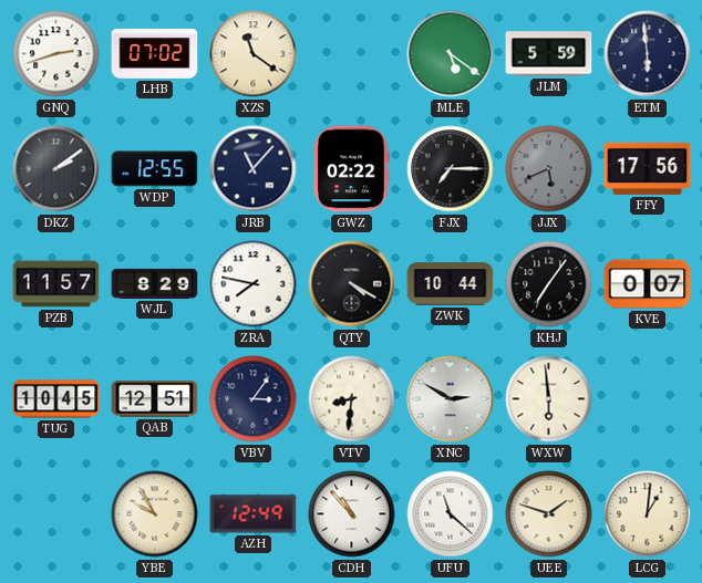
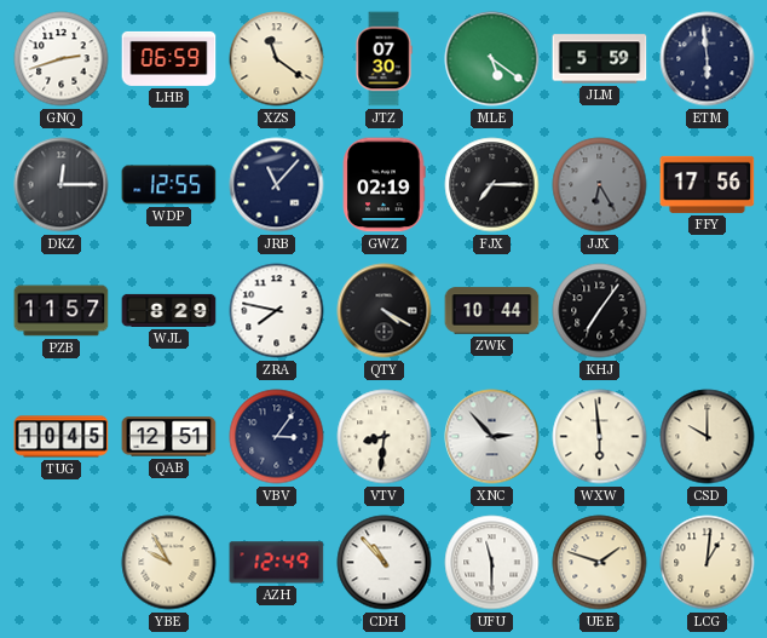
LHB: 07:02 -> 06:59 (169, 58)
JTZ: none -> 07:30 (383, 59)
DKZ: 2:09 -> 12:15 (62, 185)
GWZ: 02:22 -> 02:19 (383, 185)
JJX: 5:41 -> 6:25 (600, 185)
KVE: 0:07 -> none (648, 284)
XNC: 2:50 -> 2:53 (492, 437)
CSD: none -> 10:00 (708, 437)
UFU: 11:22 -> 11:30 (492, 563)
